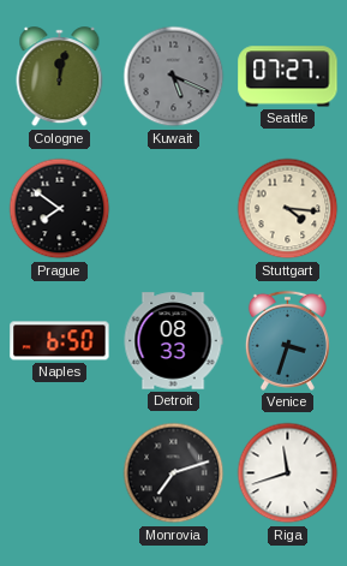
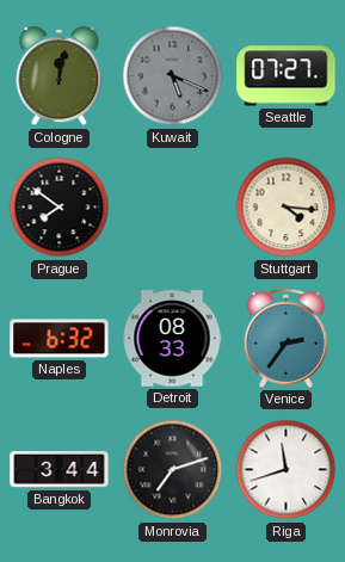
Naples: 6:50 -> 6:32 (60, 339)
Venice: 3:33 -> 2:36 (285, 338)
Bangkok: none -> 3:44 (60, 470)
